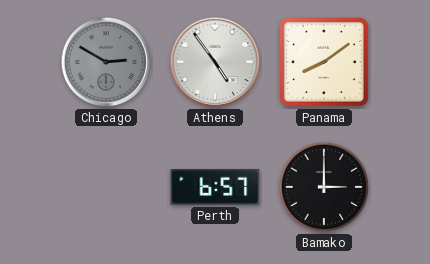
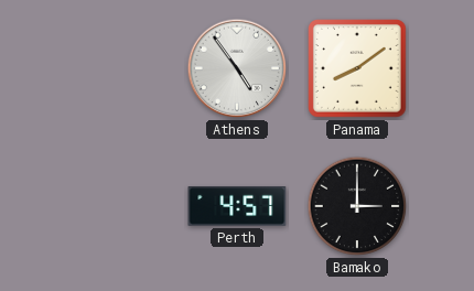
Chicago: 2:50 -> none (106, 62)
Perth: 6:57 -> 4:57 (237, 207)
